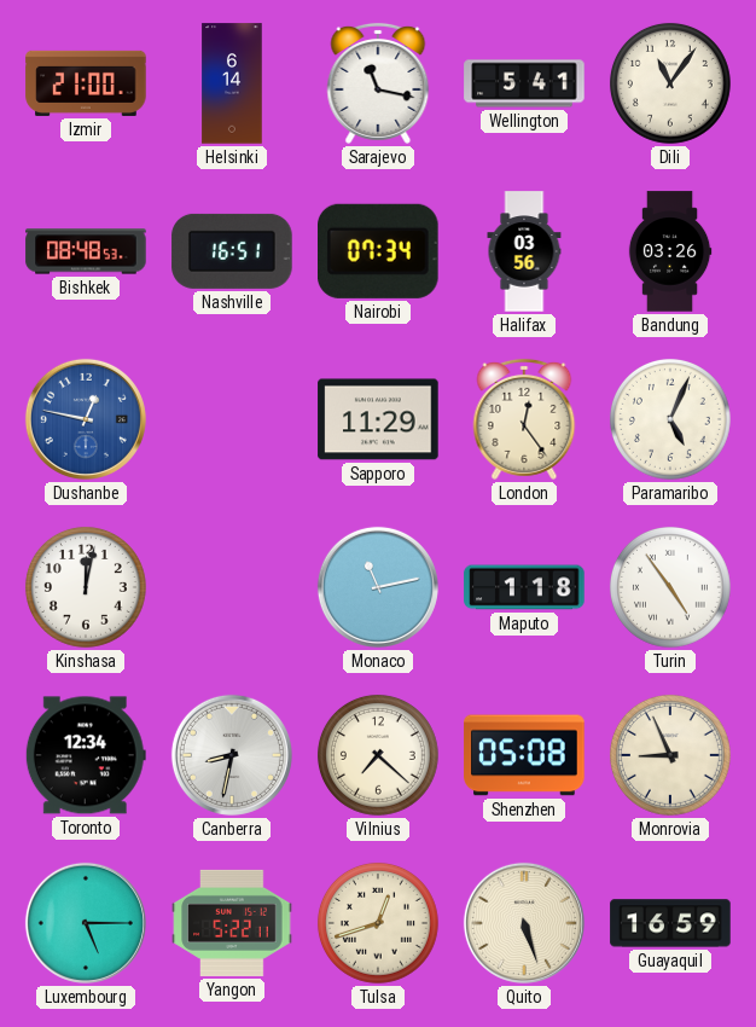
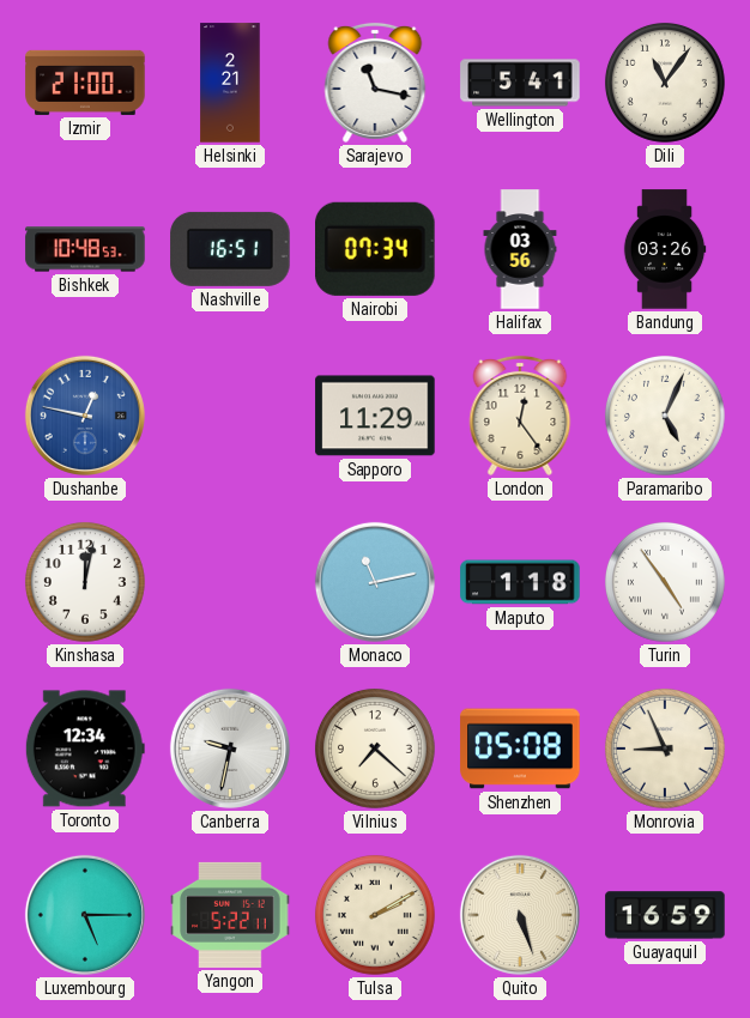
Helsinki: 6:14 -> 2:21 (230, 83)
Bishkek: 08:48 -> 10:48 (85, 249)
Canberra: 8:32 -> 9:32 (230, 749)
Tulsa: 12:42 -> 2:10 (375, 915)
